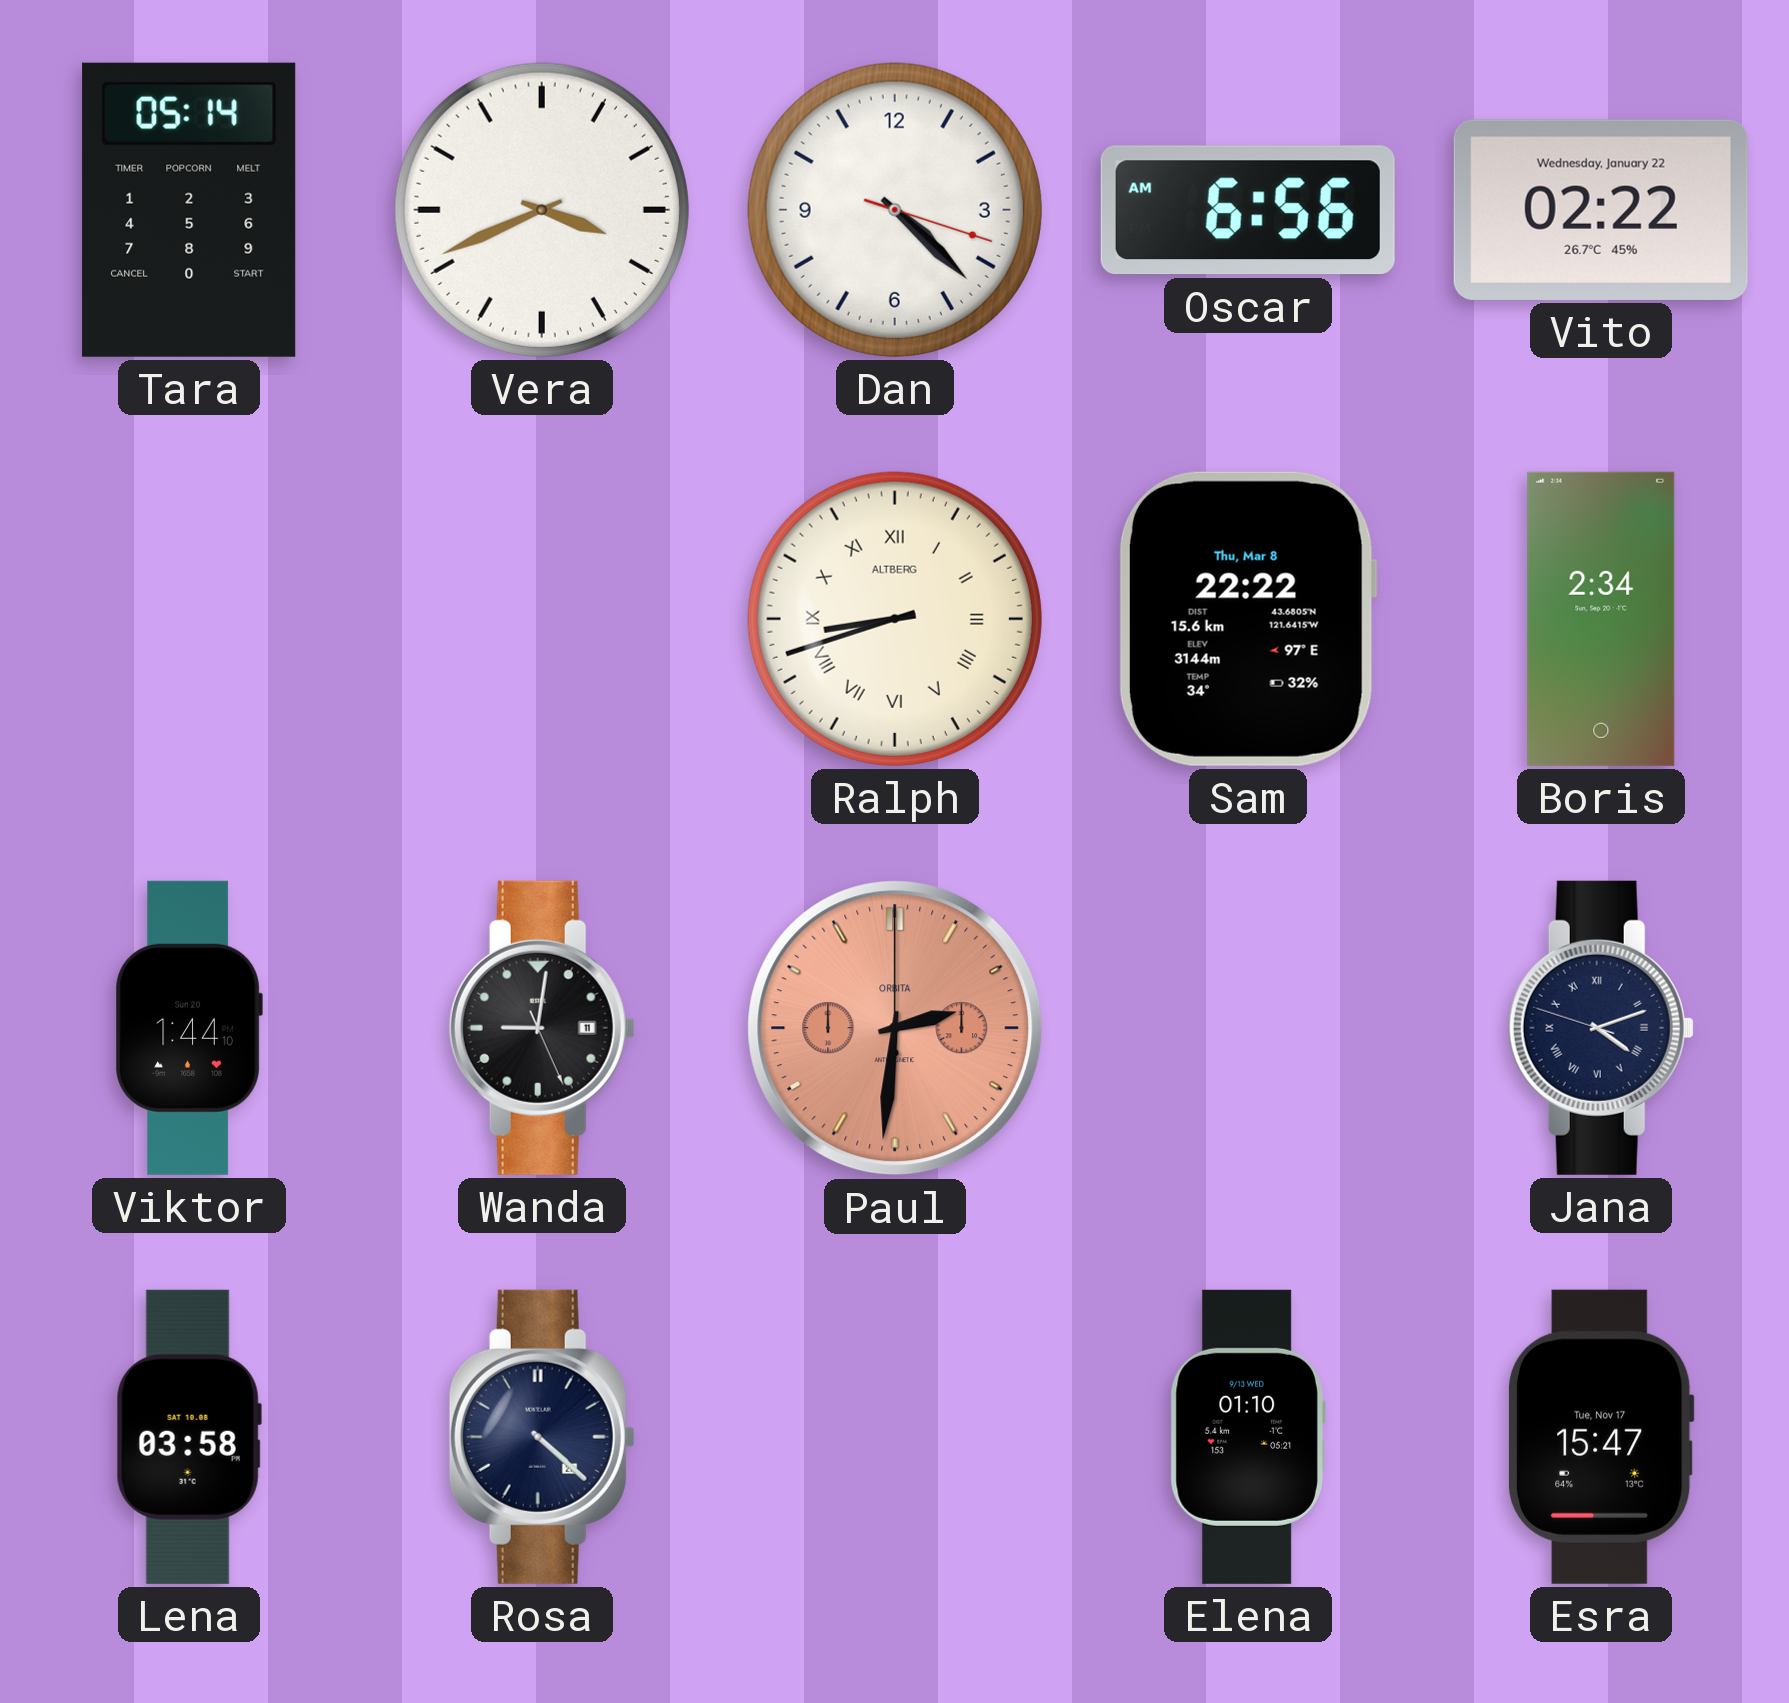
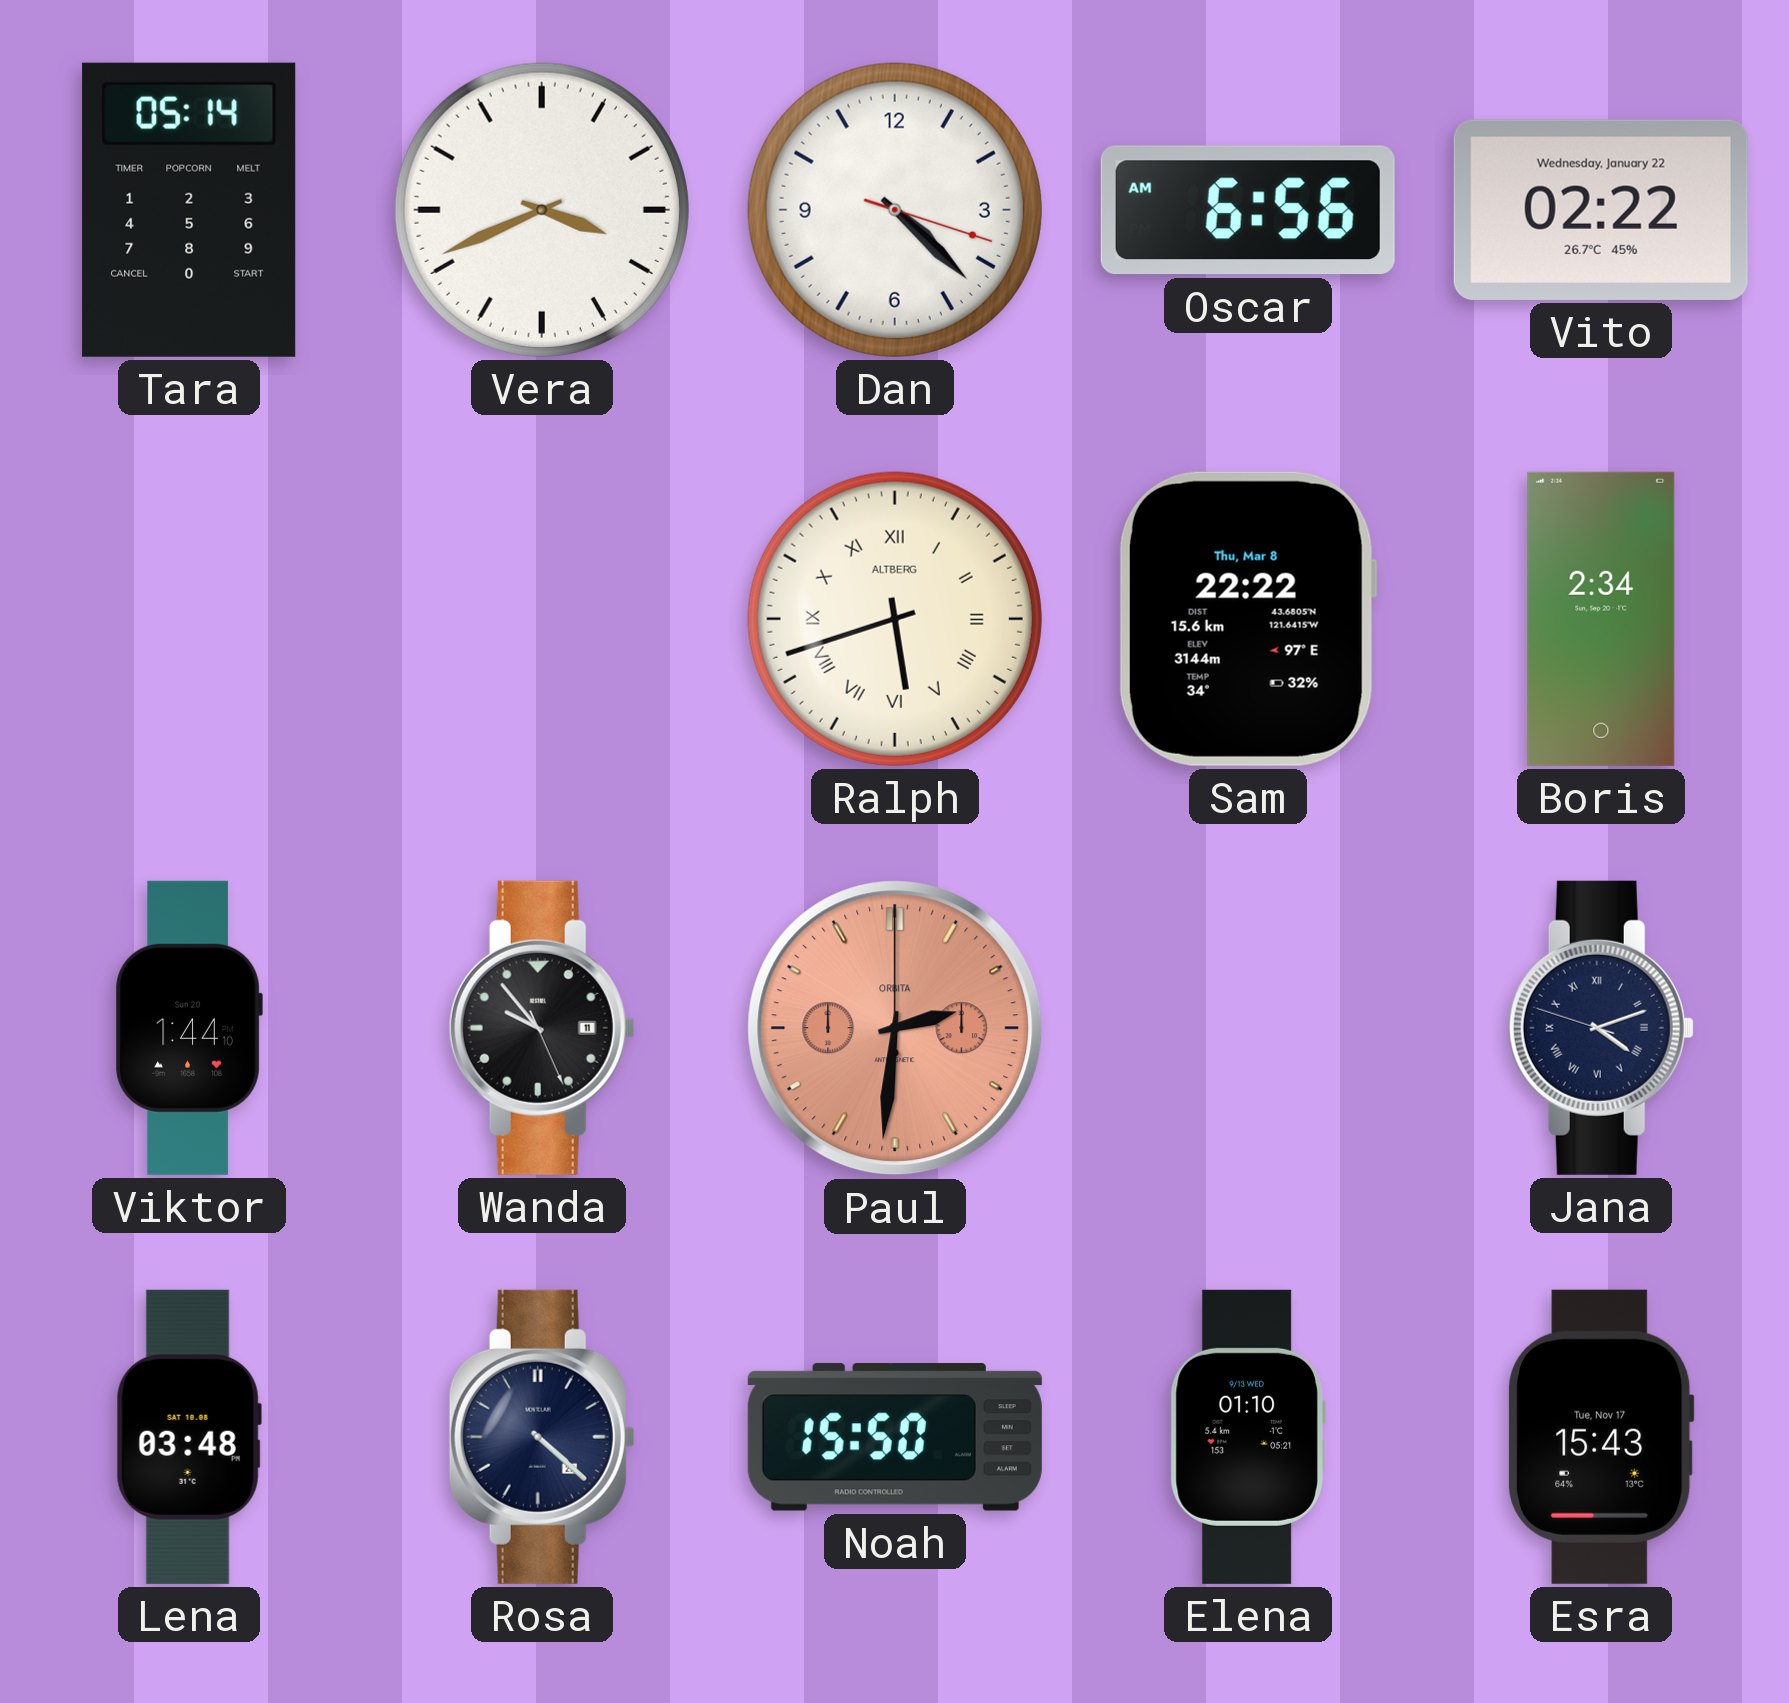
Ralph: 8:42 -> 5:42 (895, 619)
Wanda: 9:01 -> 9:53 (542, 1028)
Lena: 03:58 -> 03:48 (189, 1437)
Noah: none -> 15:50 (895, 1438)
Esra: 15:47 -> 15:43 (1601, 1437)
